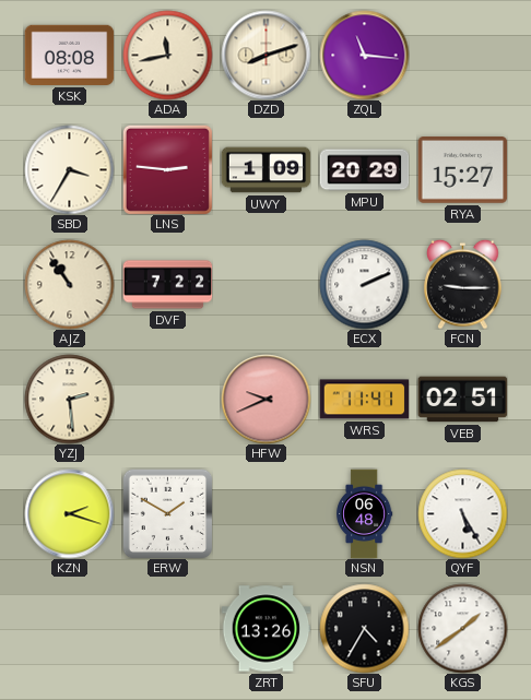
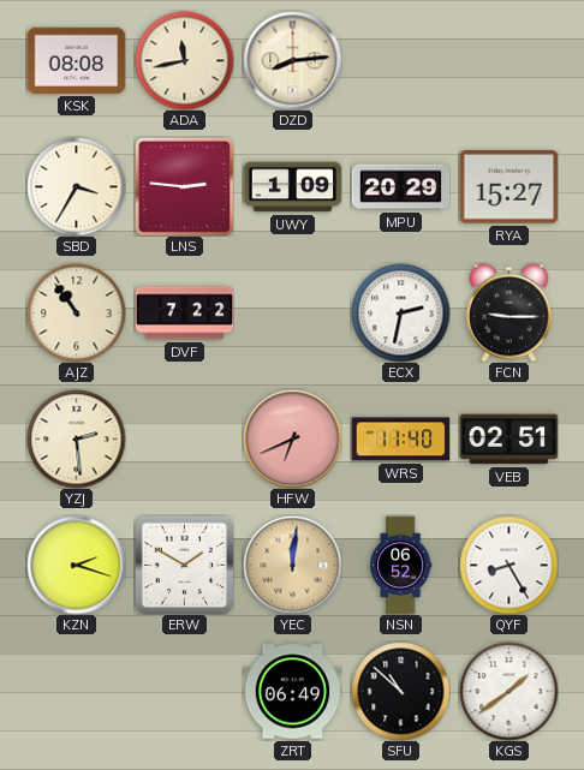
DZD: 8:12 -> 8:14 (292, 60)
ZQL: 11:16 -> none (364, 55)
ECX: 2:11 -> 2:32 (400, 312)
HFW: 9:41 -> 6:41 (292, 438)
WRS: 11:41 -> 11:40 (400, 440)
YEC: none -> 12:01 (292, 565)
NSN: 06:48 -> 06:52 (401, 565)
QYF: 5:25 -> 8:25 (508, 565)
ZRT: 13:26 -> 06:49 (292, 692)
SFU: 4:35 -> 10:52 (400, 691)
